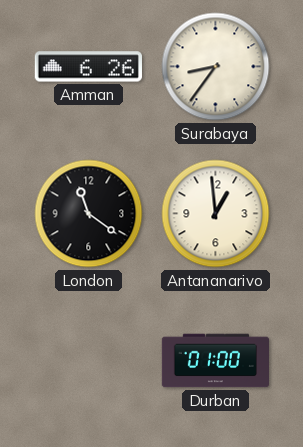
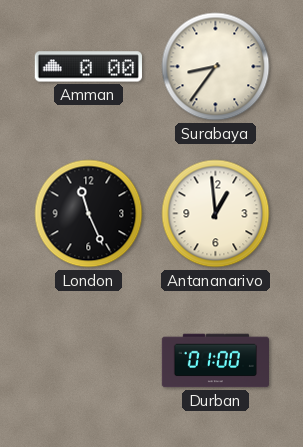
Amman: 6:26 -> 0:00 (88, 67)
London: 11:21 -> 11:26 (89, 214)
